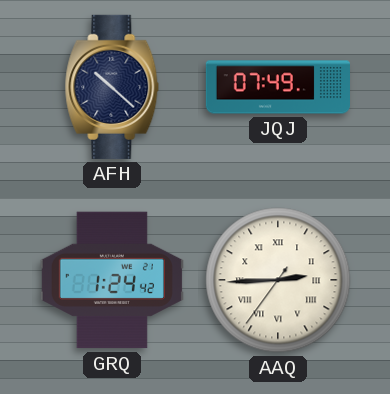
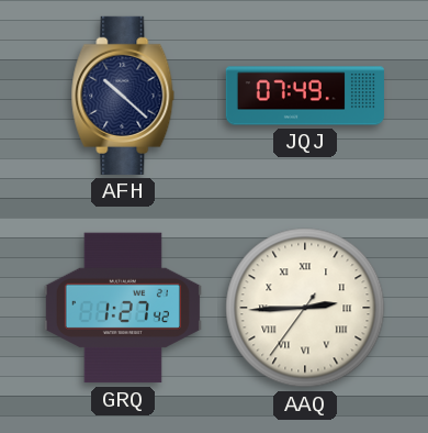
GRQ: 1:24 -> 1:27 (123, 308)
